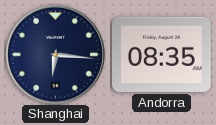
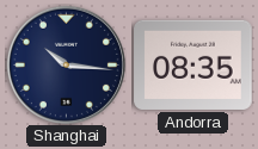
Shanghai: 6:16 -> 10:16 (66, 64)
